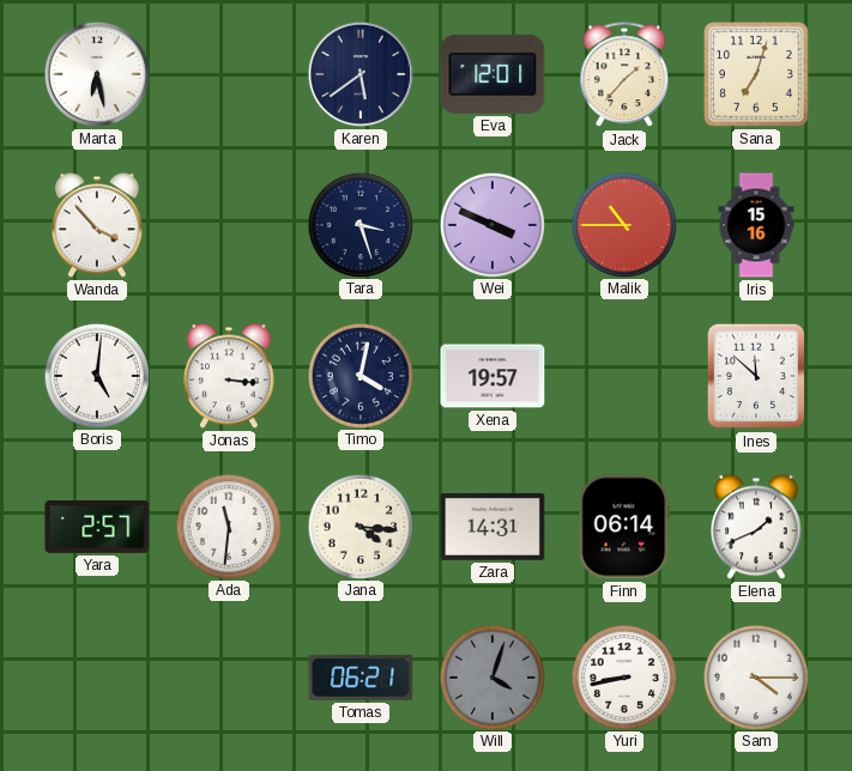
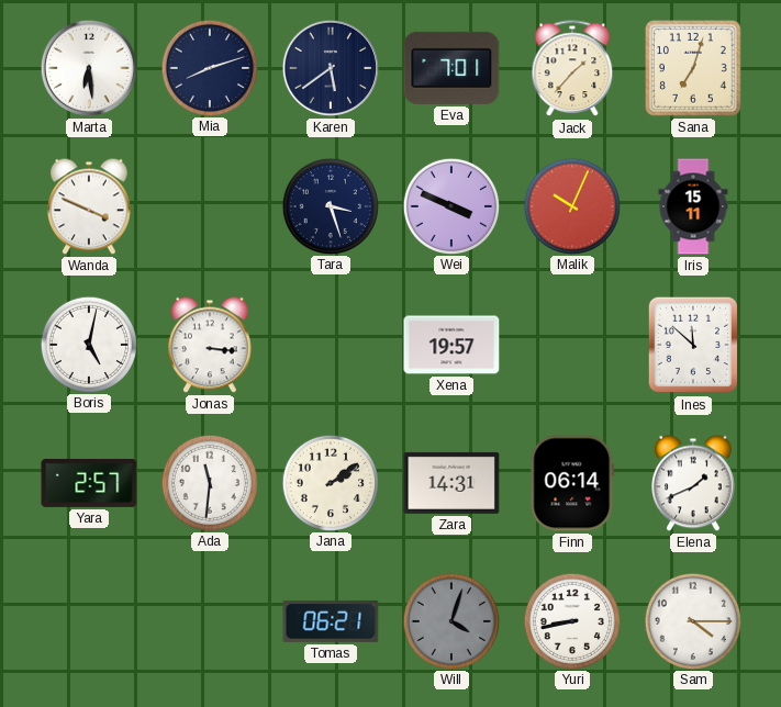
Marta: 6:28 -> 6:29 (89, 68)
Mia: none -> 8:12 (209, 67)
Eva: 12:01 -> 7:01 (451, 68)
Wanda: 3:53 -> 3:49 (90, 206)
Malik: 10:45 -> 10:04 (571, 205)
Iris: 15:16 -> 15:11 (693, 206)
Boris: 5:01 -> 5:02 (88, 344)
Timo: 4:02 -> none (359, 375)
Jana: 4:16 -> 2:09 (330, 482)
